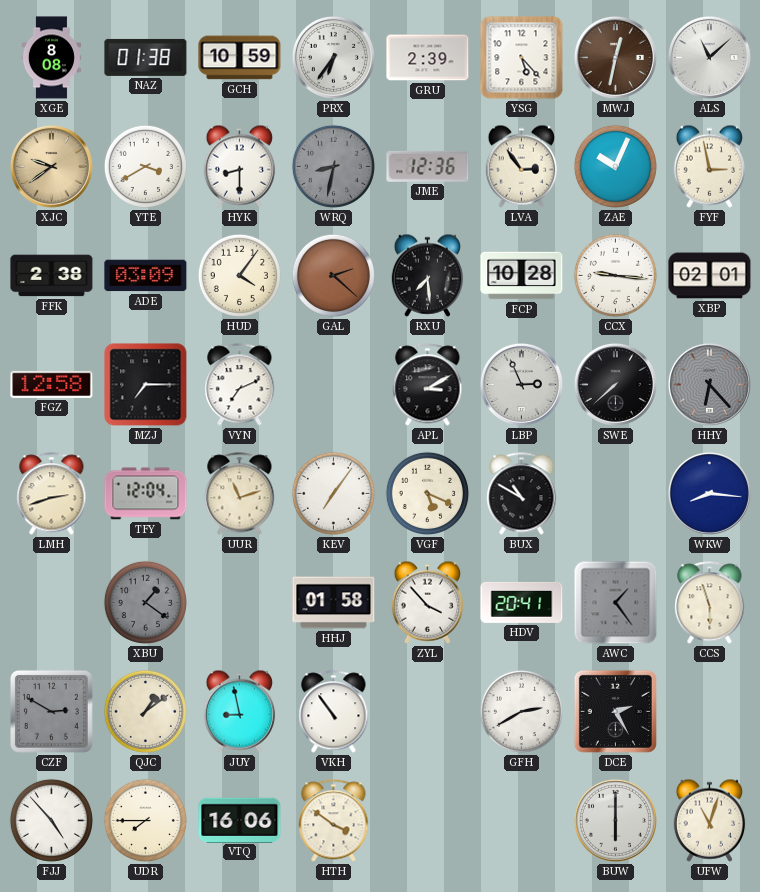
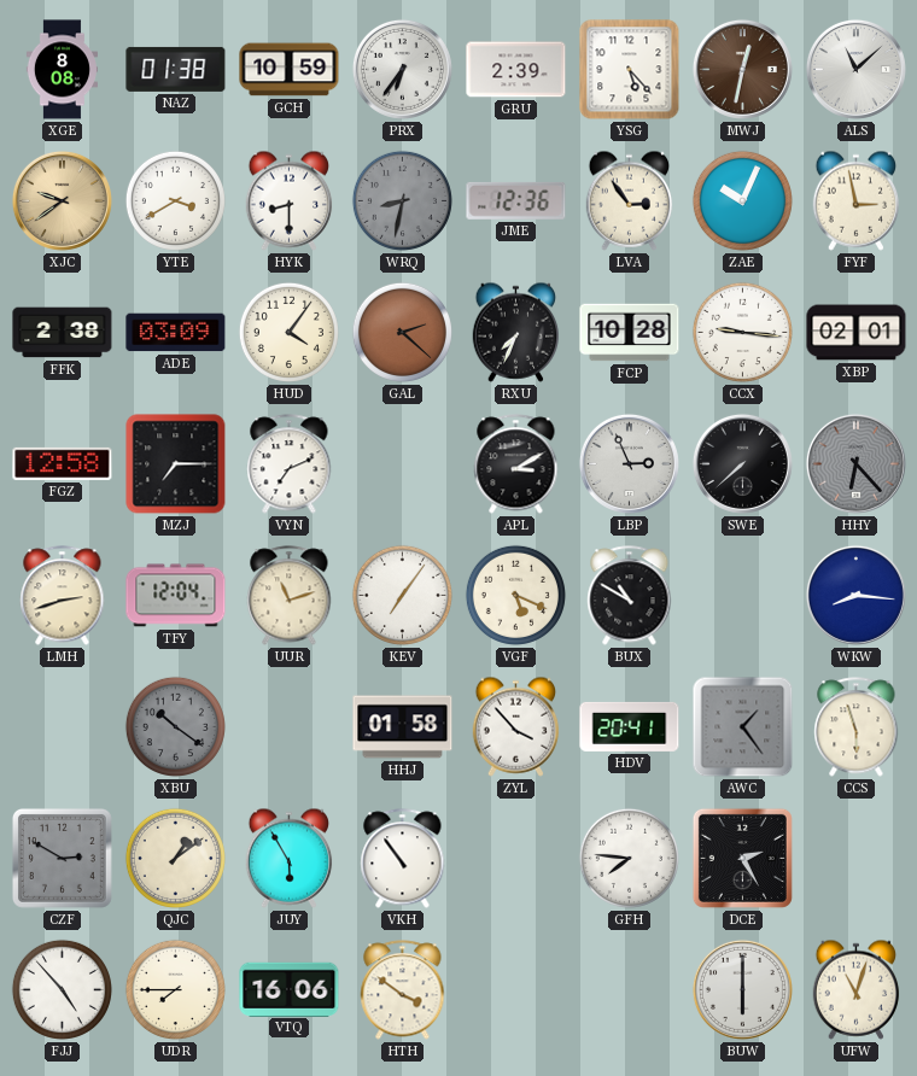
RXU: 7:29 -> 7:34 (516, 332)
XBU: 1:21 -> 10:21 (175, 726)
JUY: 8:58 -> 5:55 (290, 858)
GFH: 2:40 -> 7:46 (629, 858)
